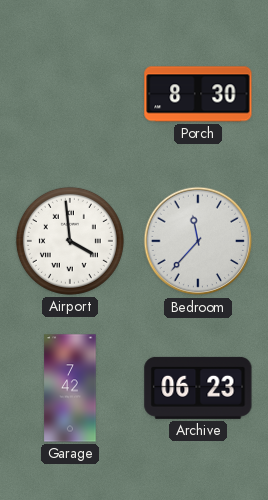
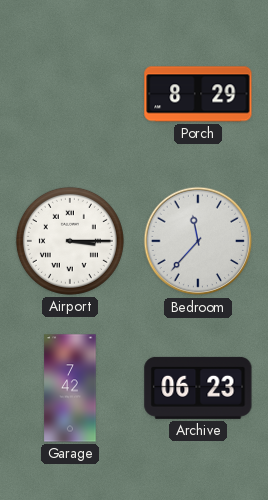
Porch: 8:30 -> 8:29 (198, 94)
Airport: 3:59 -> 3:15 (70, 241)
